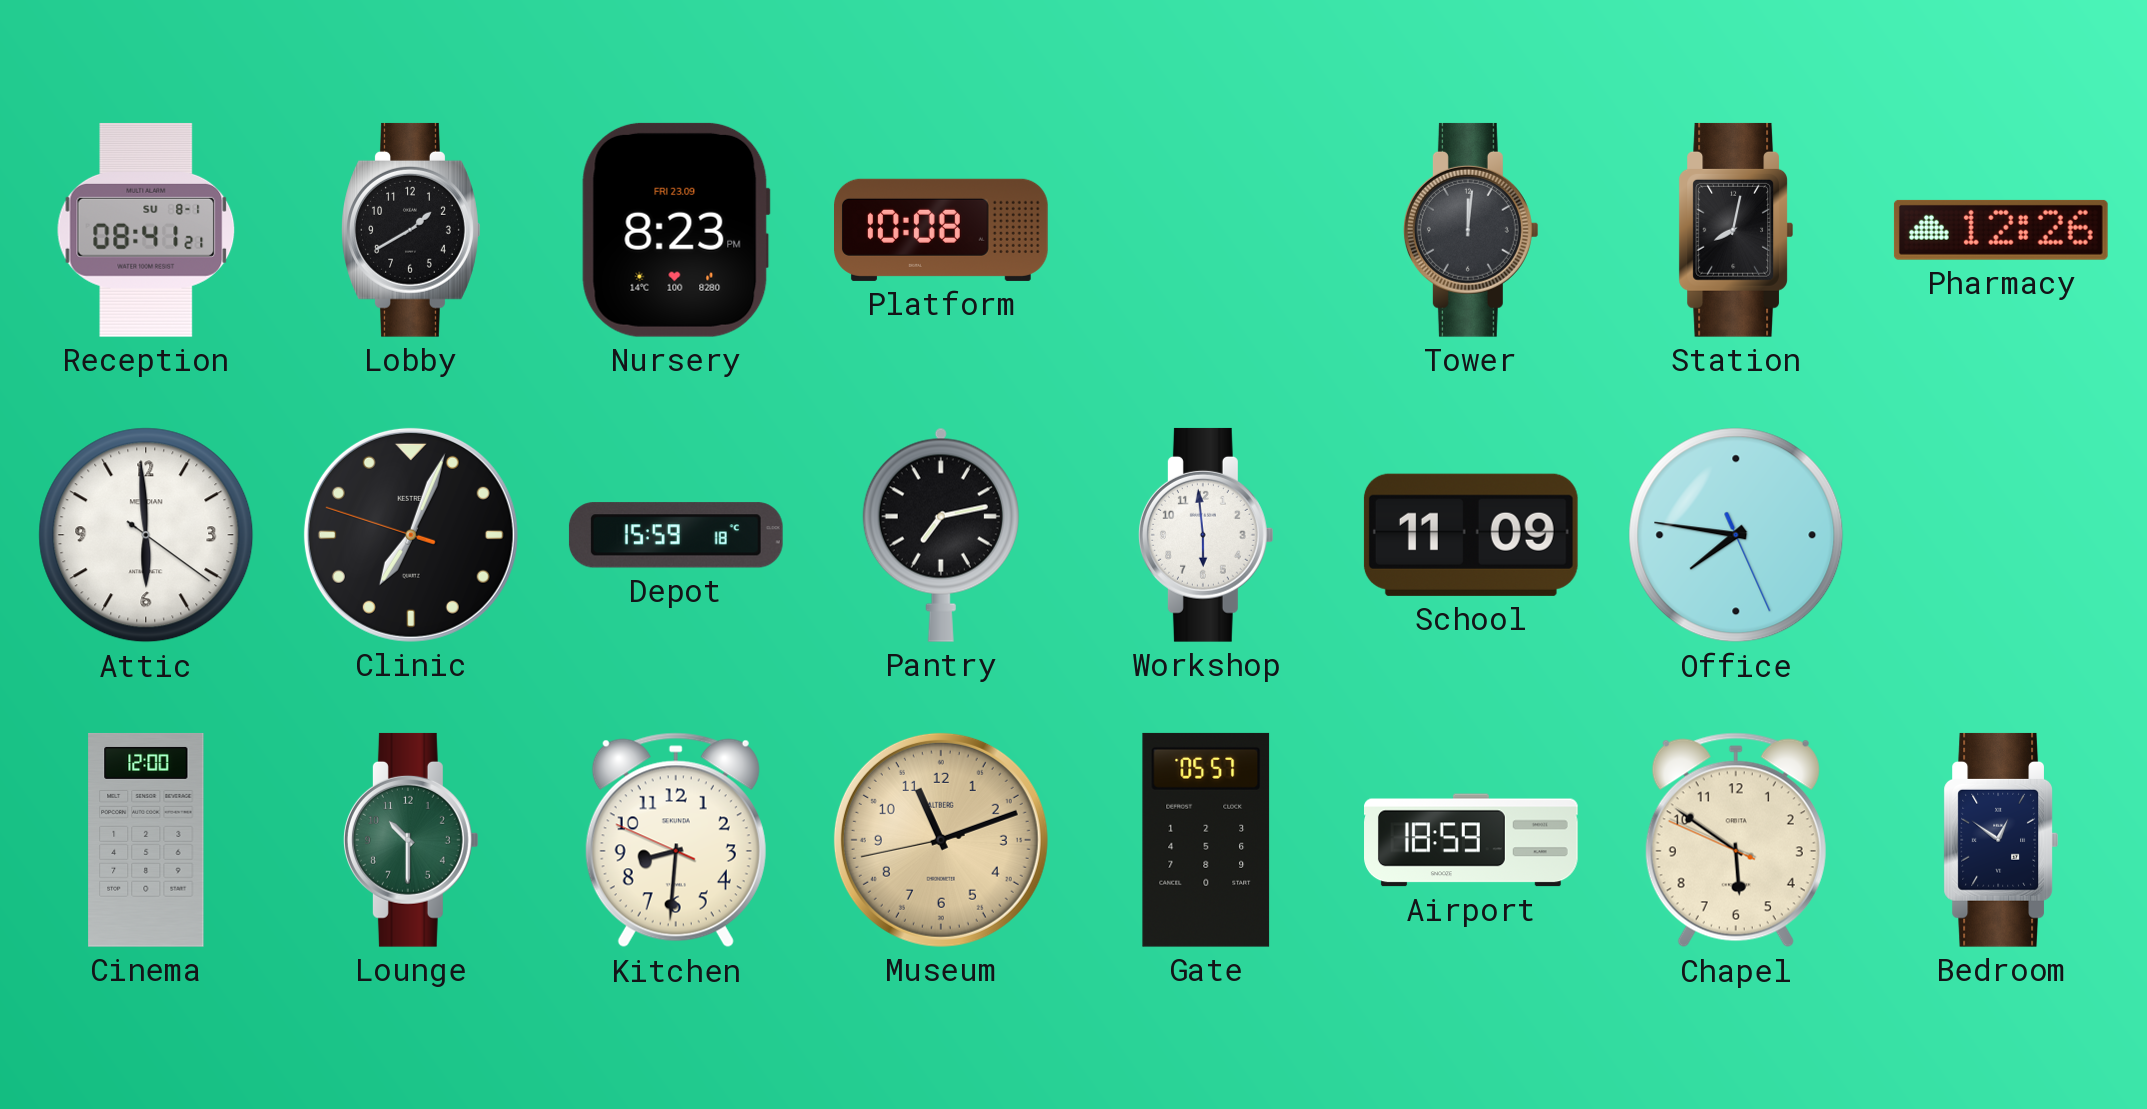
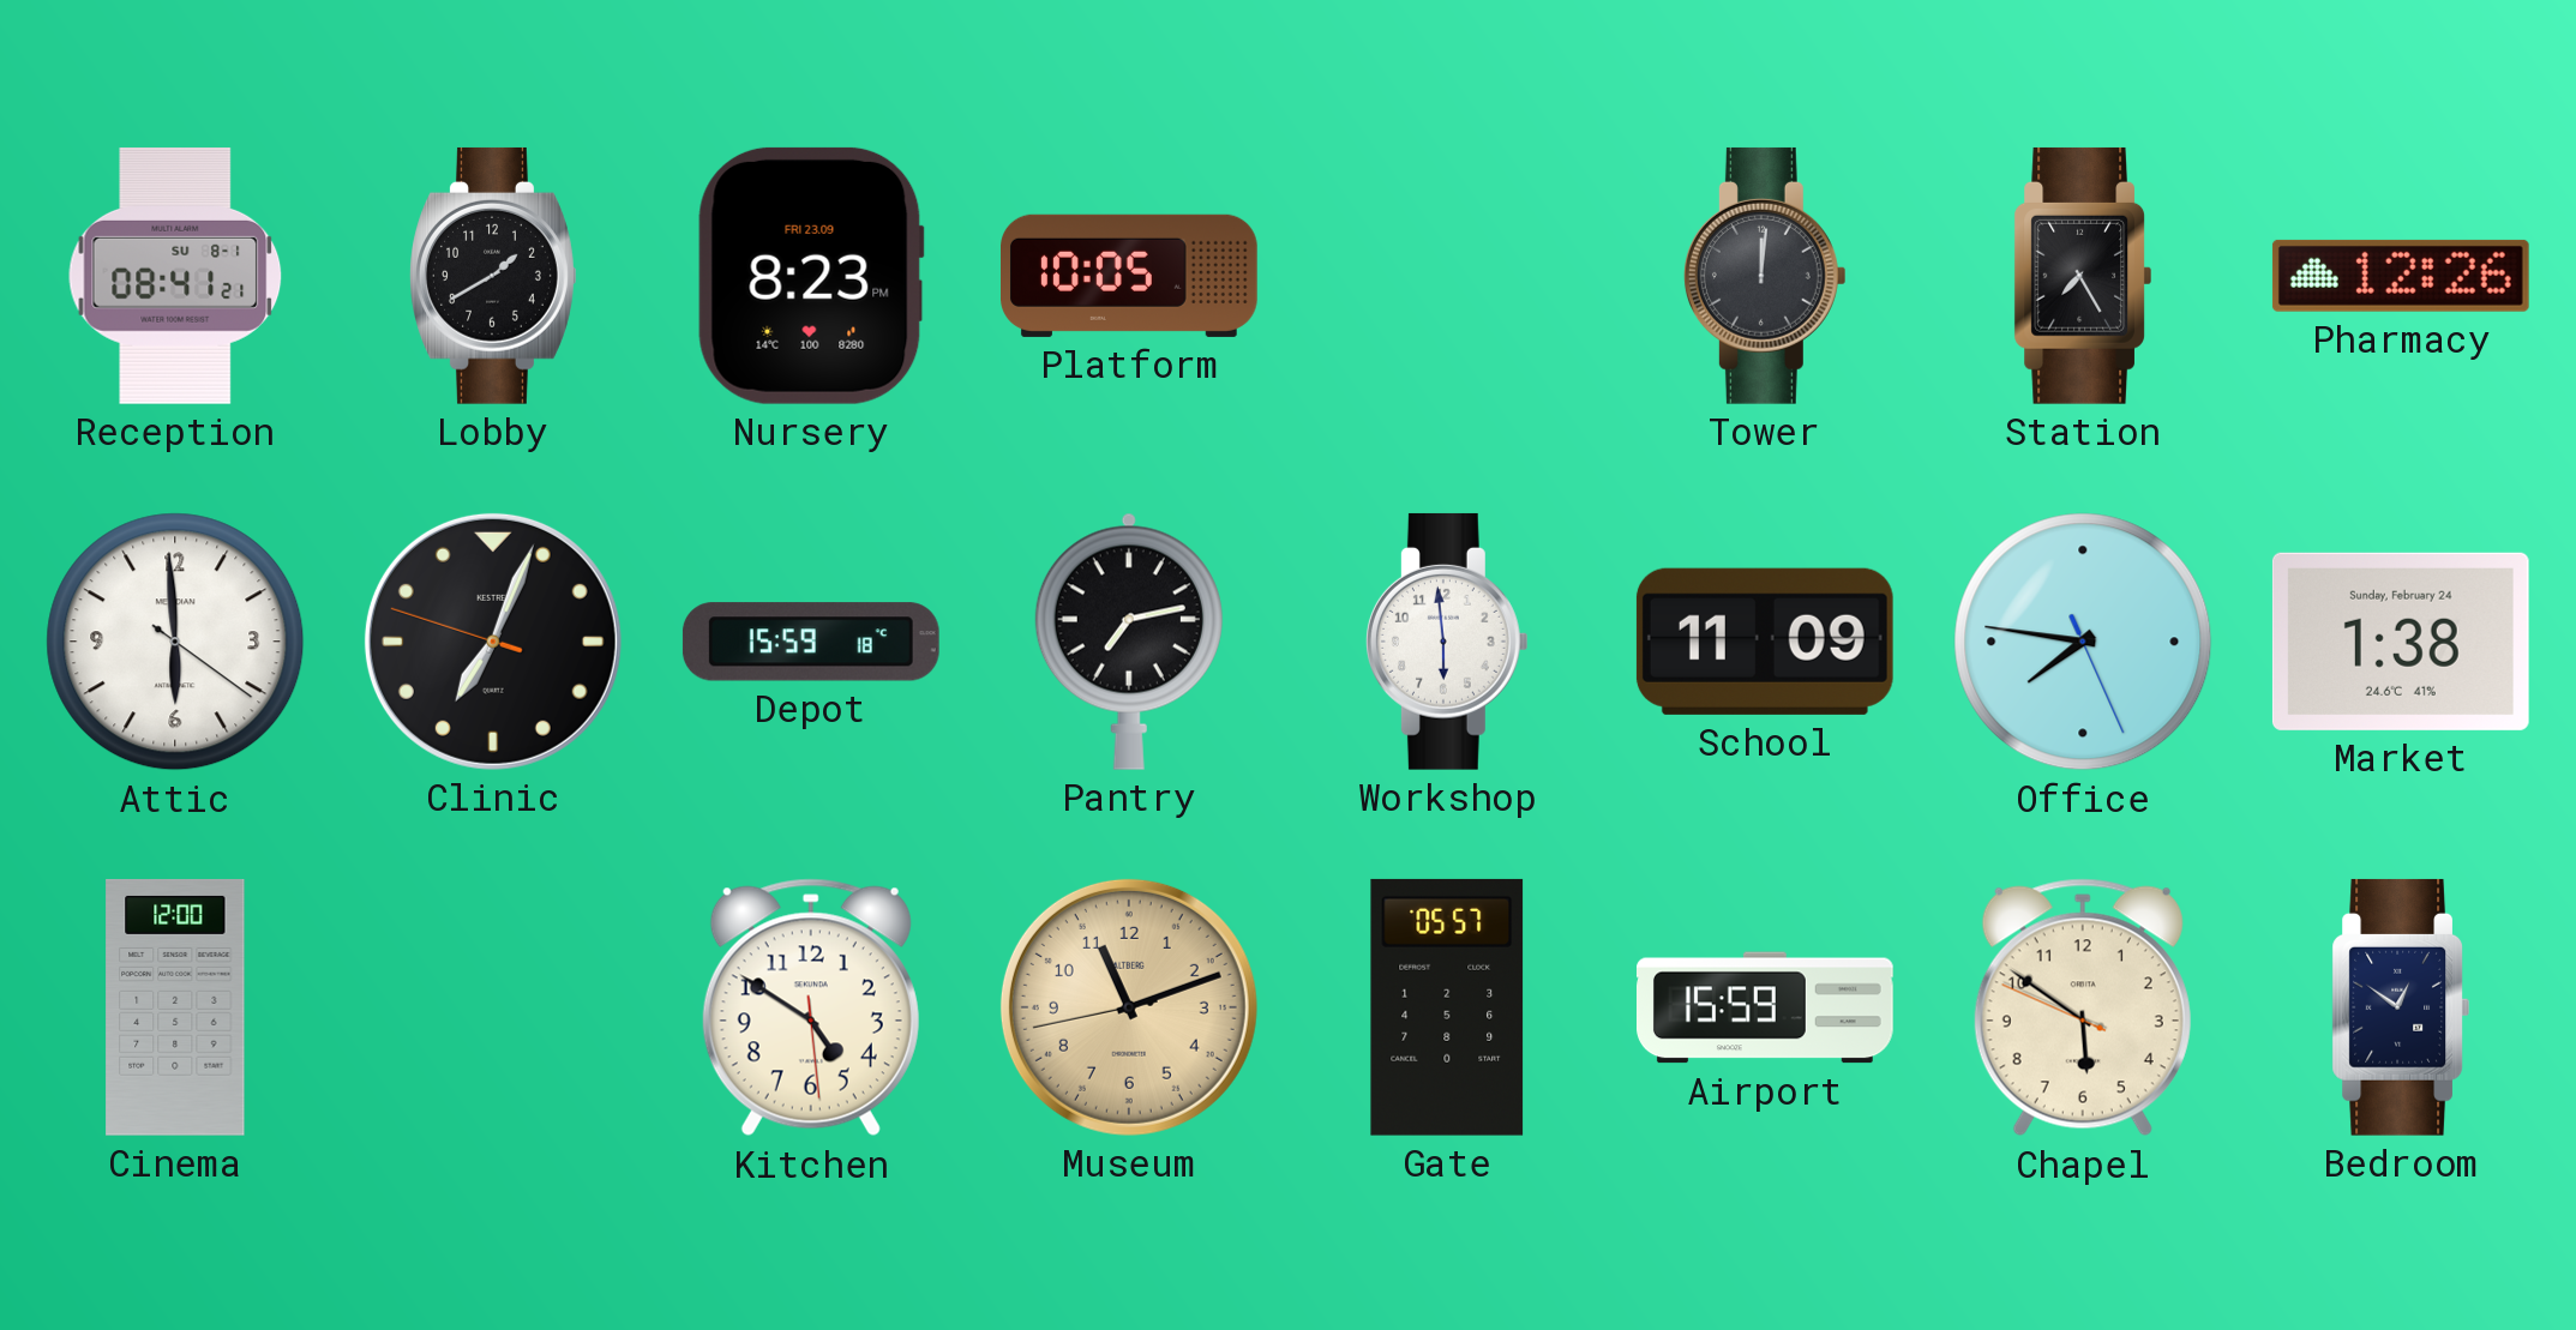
Platform: 10:08 -> 10:05 (1130, 276)
Station: 8:02 -> 7:25 (2082, 276)
Market: none -> 1:38 (2401, 642)
Lounge: 10:30 -> none (411, 840)
Kitchen: 8:30 -> 4:50 (811, 1007)
Airport: 18:59 -> 15:59 (1766, 1007)
